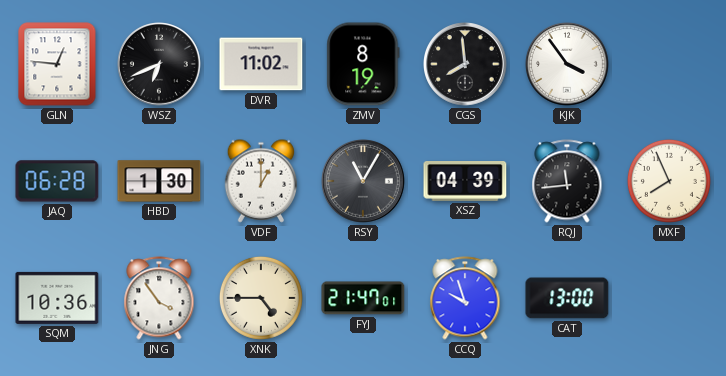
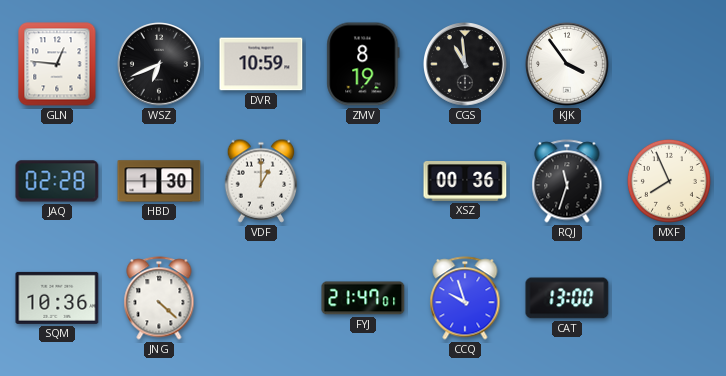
DVR: 11:02 -> 10:59 (261, 64)
CGS: 7:59 -> 10:59 (466, 65)
JAQ: 06:28 -> 02:28 (57, 181)
RSY: 11:05 -> none (364, 182)
XSZ: 04:39 -> 00:36 (465, 182)
RQJ: 11:44 -> 11:33 (567, 181)
JNG: 3:54 -> 4:22 (159, 298)
XNK: 4:45 -> none (261, 298)
